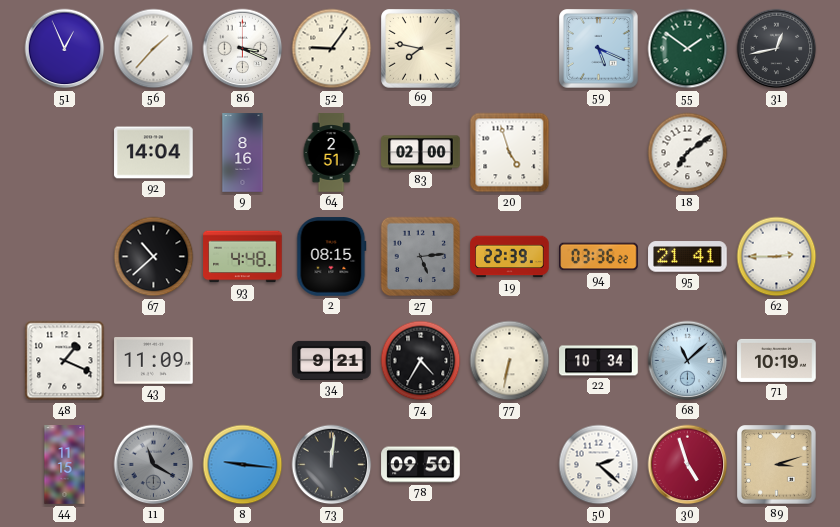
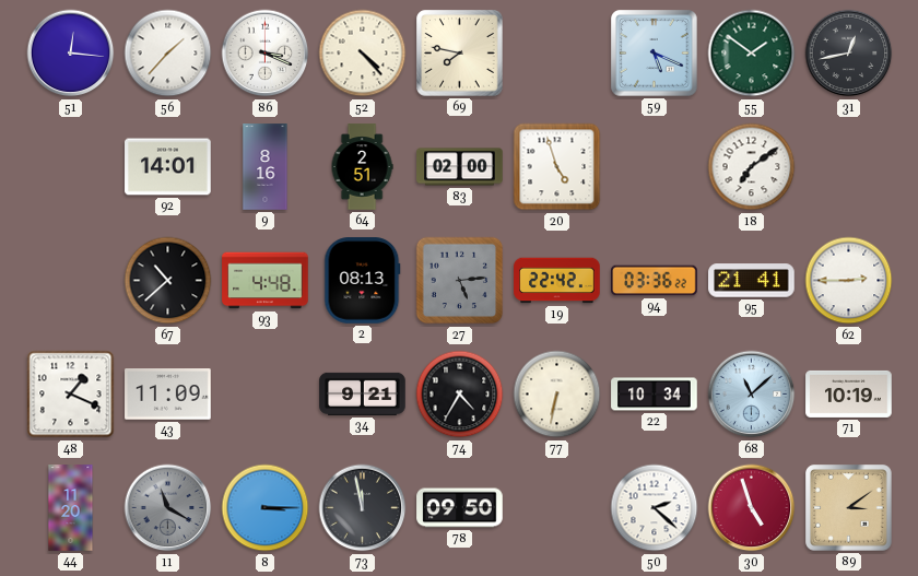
51: 12:56 -> 12:16 (71, 54)
52: 9:06 -> 4:23 (363, 54)
92: 14:04 -> 14:01 (168, 167)
2: 08:15 -> 08:13 (363, 281)
19: 22:39 -> 22:42 (557, 281)
44: 11:15 -> 11:20 (71, 508)
8: 9:16 -> 3:15 (266, 508)
73: 12:01 -> 11:58 (363, 508)
89: 3:12 -> 3:09 (849, 508)
